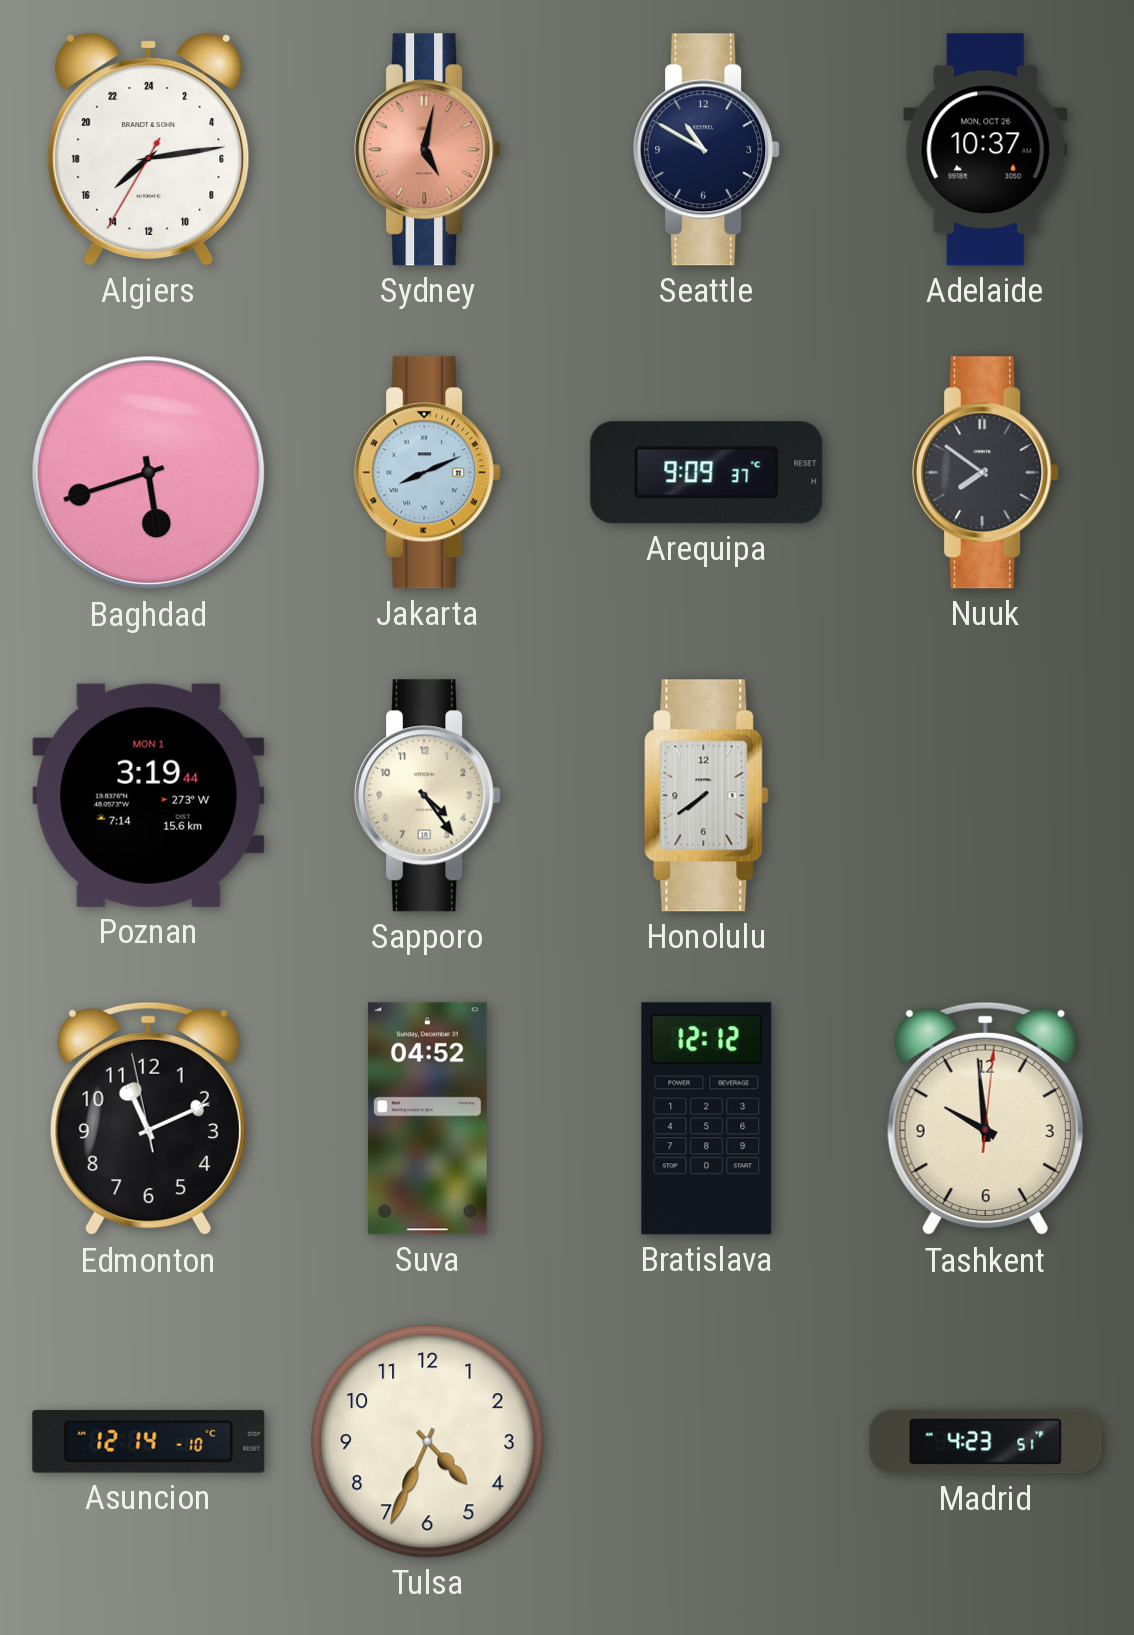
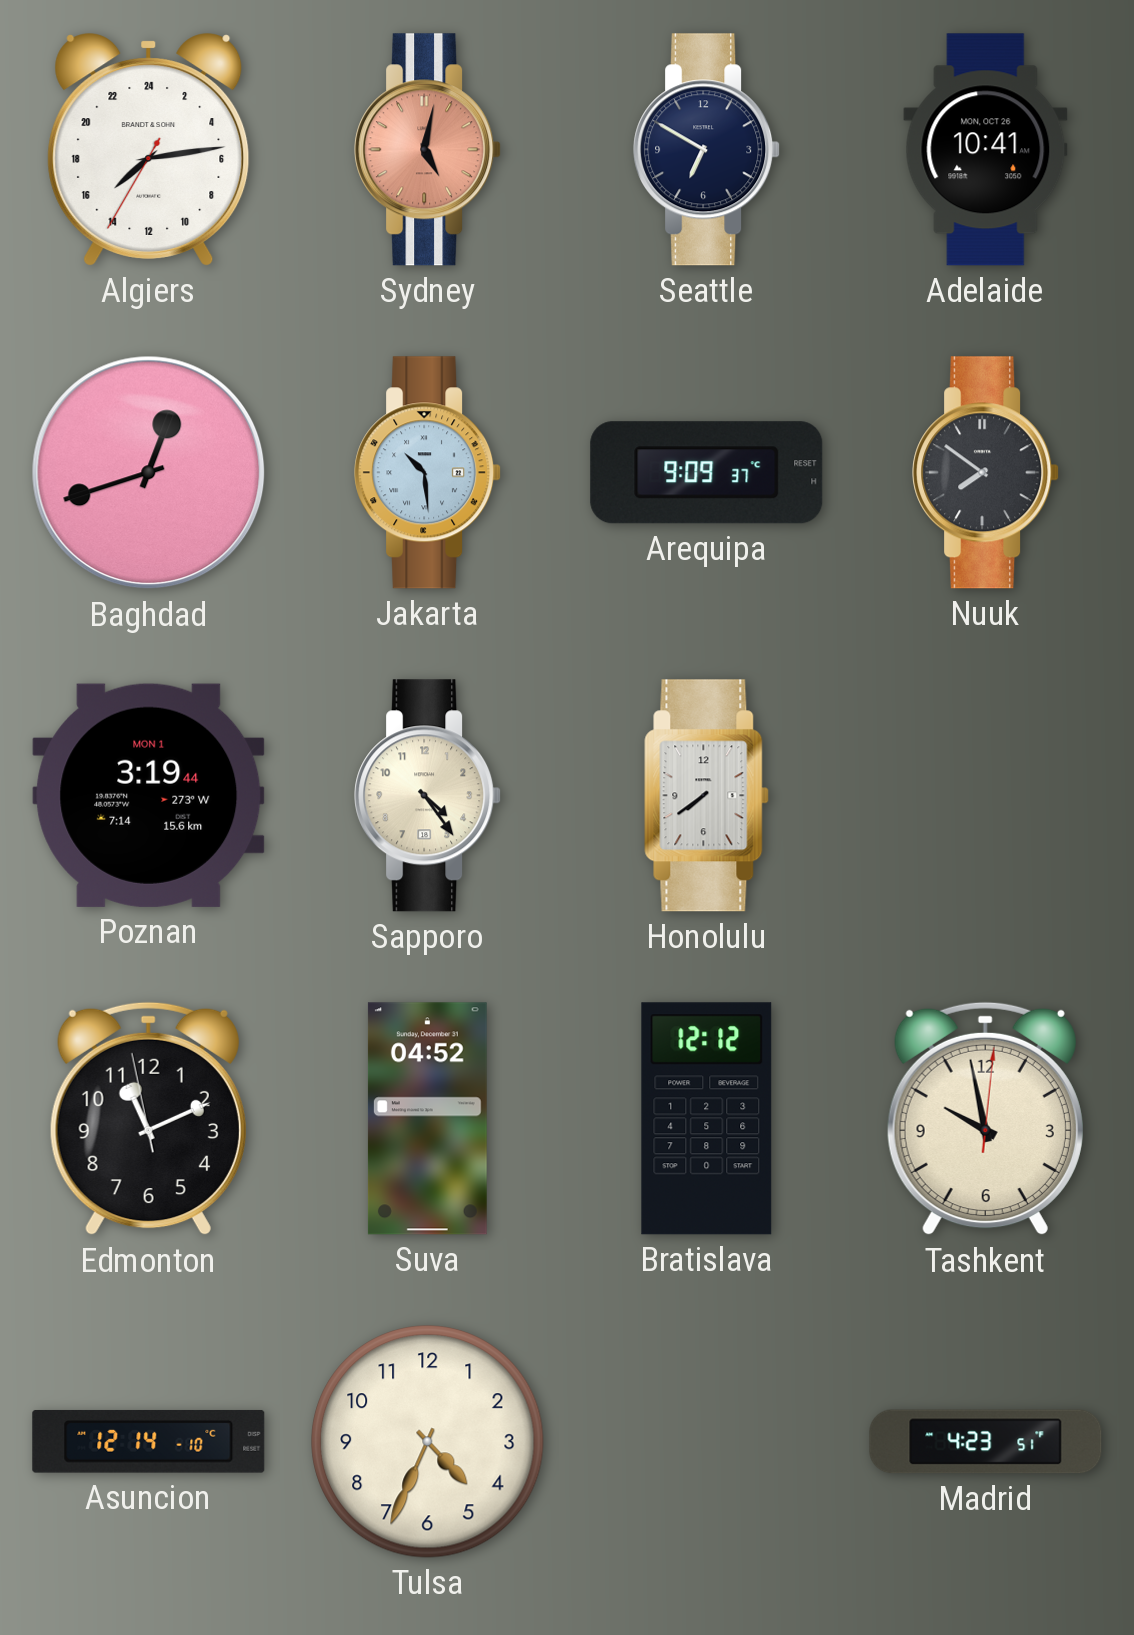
Seattle: 10:50 -> 6:50 (707, 150)
Adelaide: 10:37 -> 10:41 (986, 150)
Baghdad: 5:42 -> 12:42 (149, 473)
Jakarta: 8:11 -> 10:29 (428, 473)
Tashkent: 9:59 -> 9:58 (985, 1119)
